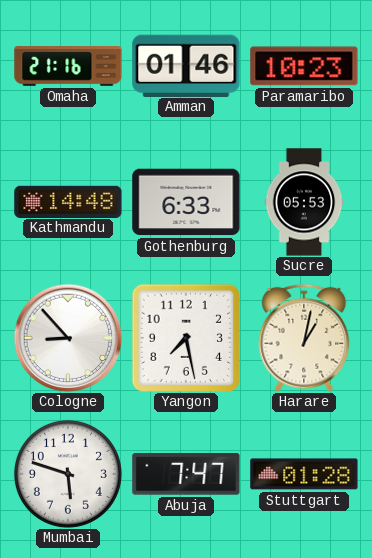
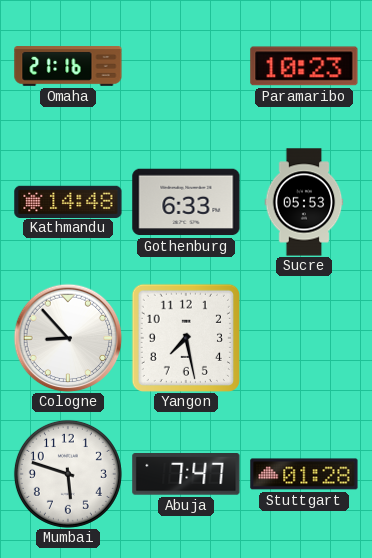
Amman: 01:46 -> none (186, 65)
Harare: 1:02 -> none (304, 338)
